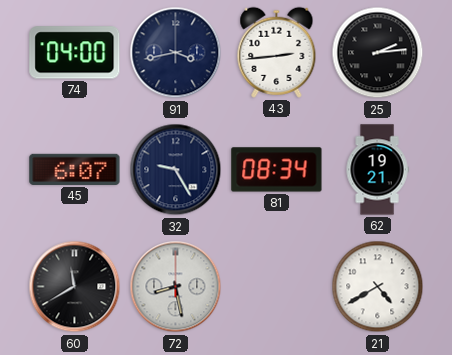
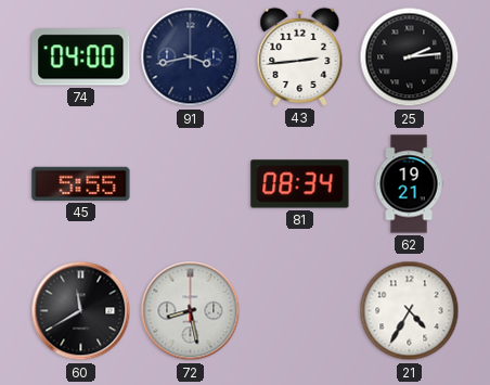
45: 6:07 -> 5:55 (81, 183)
32: 9:25 -> none (176, 170)
21: 4:40 -> 4:35 (410, 311)
